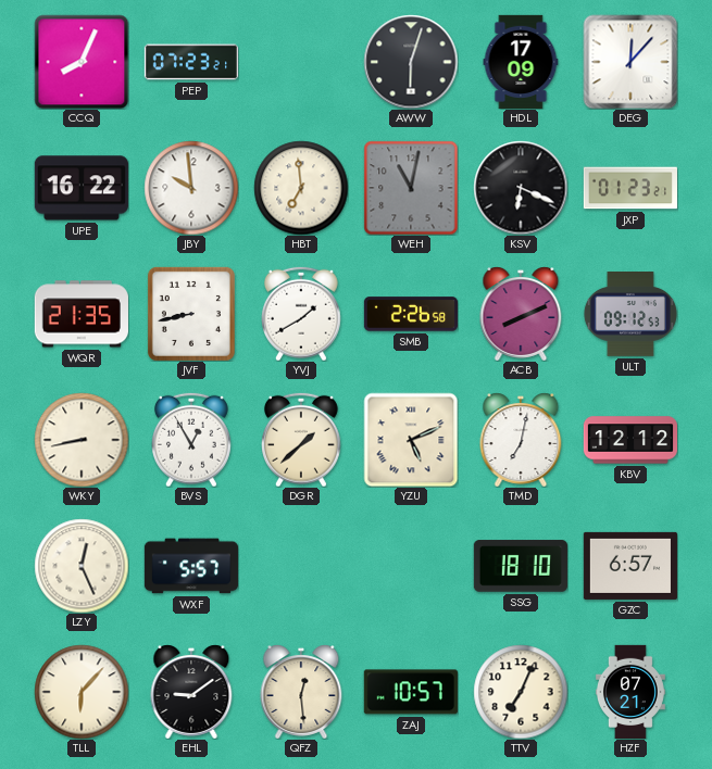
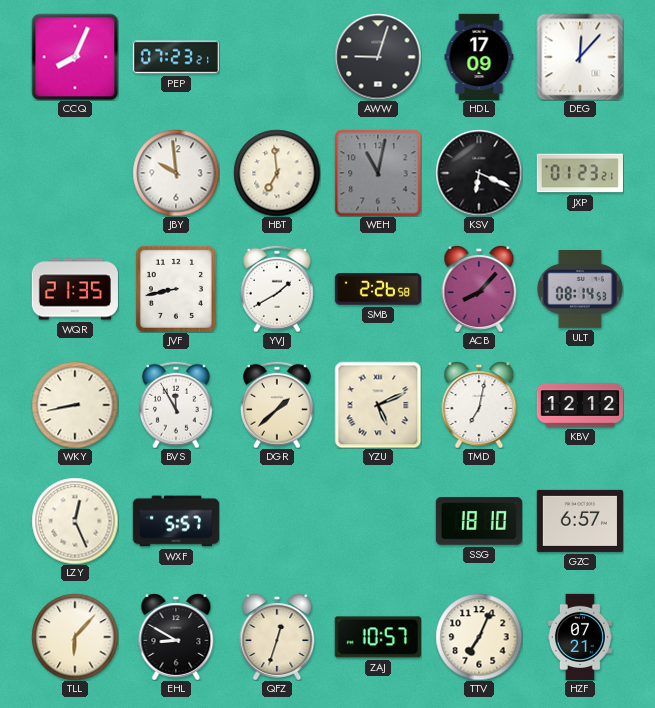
AWW: 6:03 -> 9:03 (378, 57)
UPE: 16:22 -> none (82, 188)
ACB: 8:11 -> 8:07 (479, 289)
ULT: 09:12 -> 08:14 (580, 290)
BVS: 12:55 -> 11:55 (177, 405)
EHL: 9:09 -> 8:50 (176, 637)
QFZ: 12:29 -> 12:33 (277, 637)
